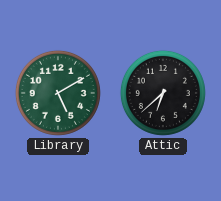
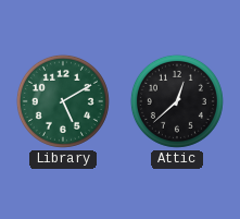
Attic: 6:38 -> 12:38 (177, 101)
